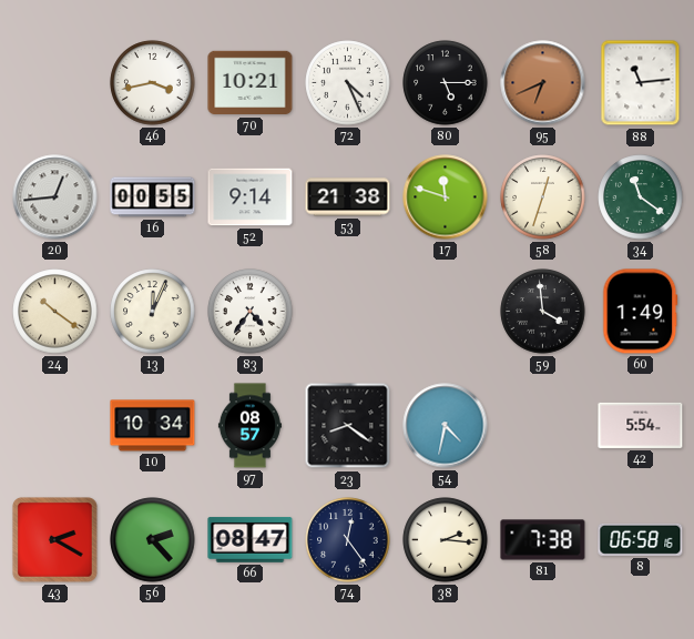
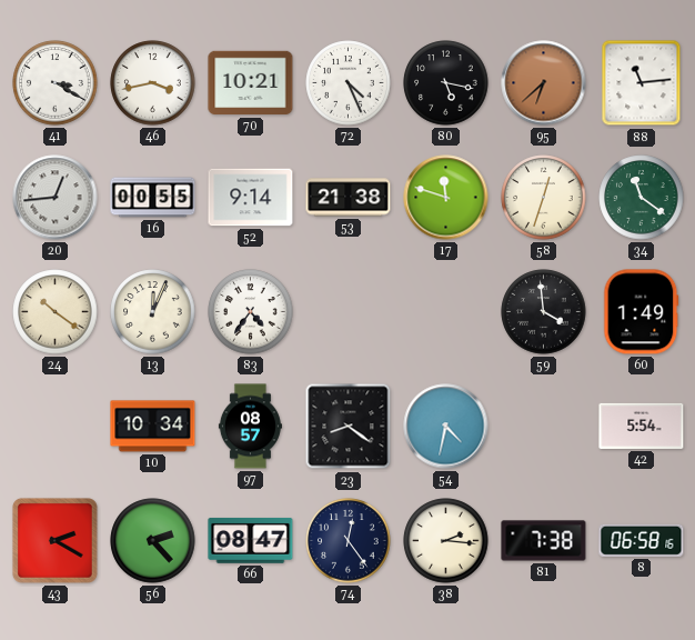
41: none -> 3:20 (56, 83)
80: 5:15 -> 5:17 (446, 83)
95: 6:41 -> 6:38 (544, 83)
